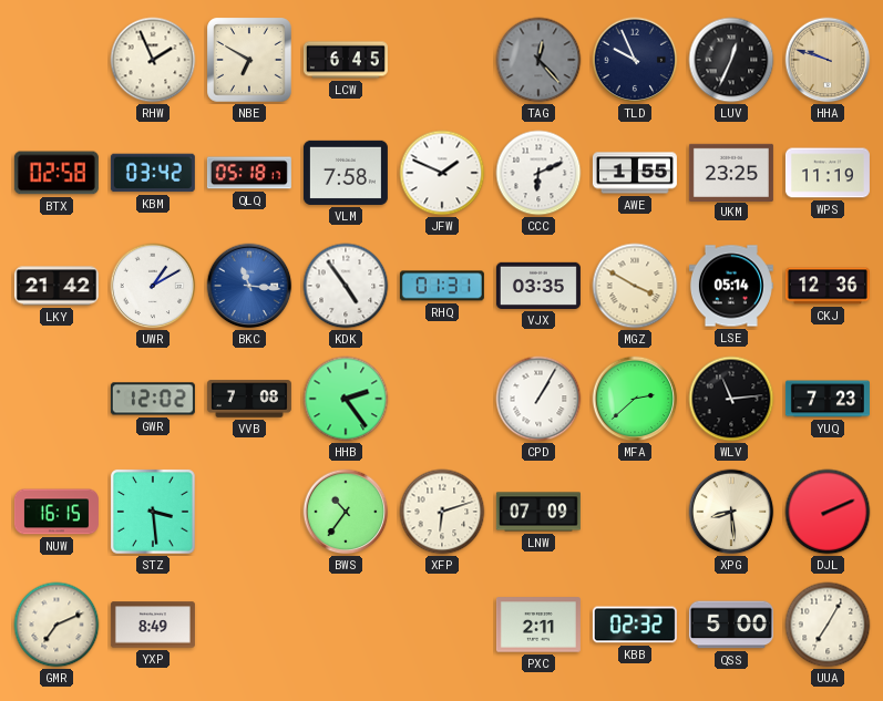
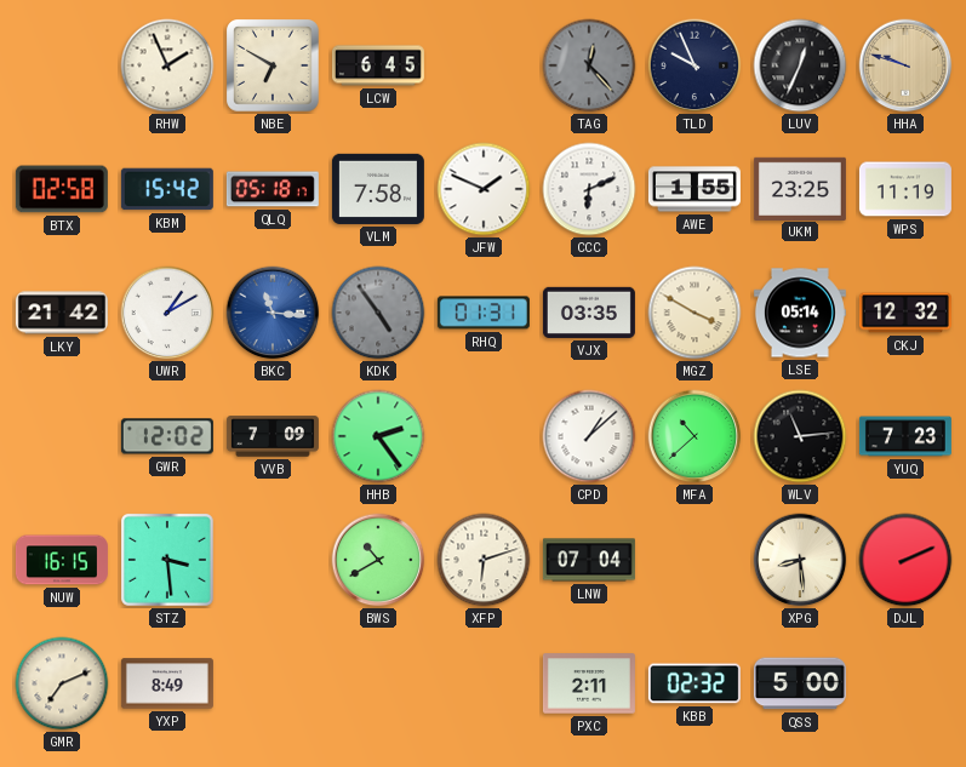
KBM: 03:42 -> 15:42 (167, 189)
KDK dial: white -> grey (378, 313)
CKJ: 12:36 -> 12:32 (905, 313)
VVB: 7:08 -> 7:09 (273, 436)
CPD: 1:05 -> 1:08 (589, 436)
MFA: 2:38 -> 10:38 (695, 436)
BWS: 10:36 -> 10:40 (378, 560)
LNW: 07:09 -> 07:04 (589, 560)
UUA: 7:05 -> none (828, 625)
